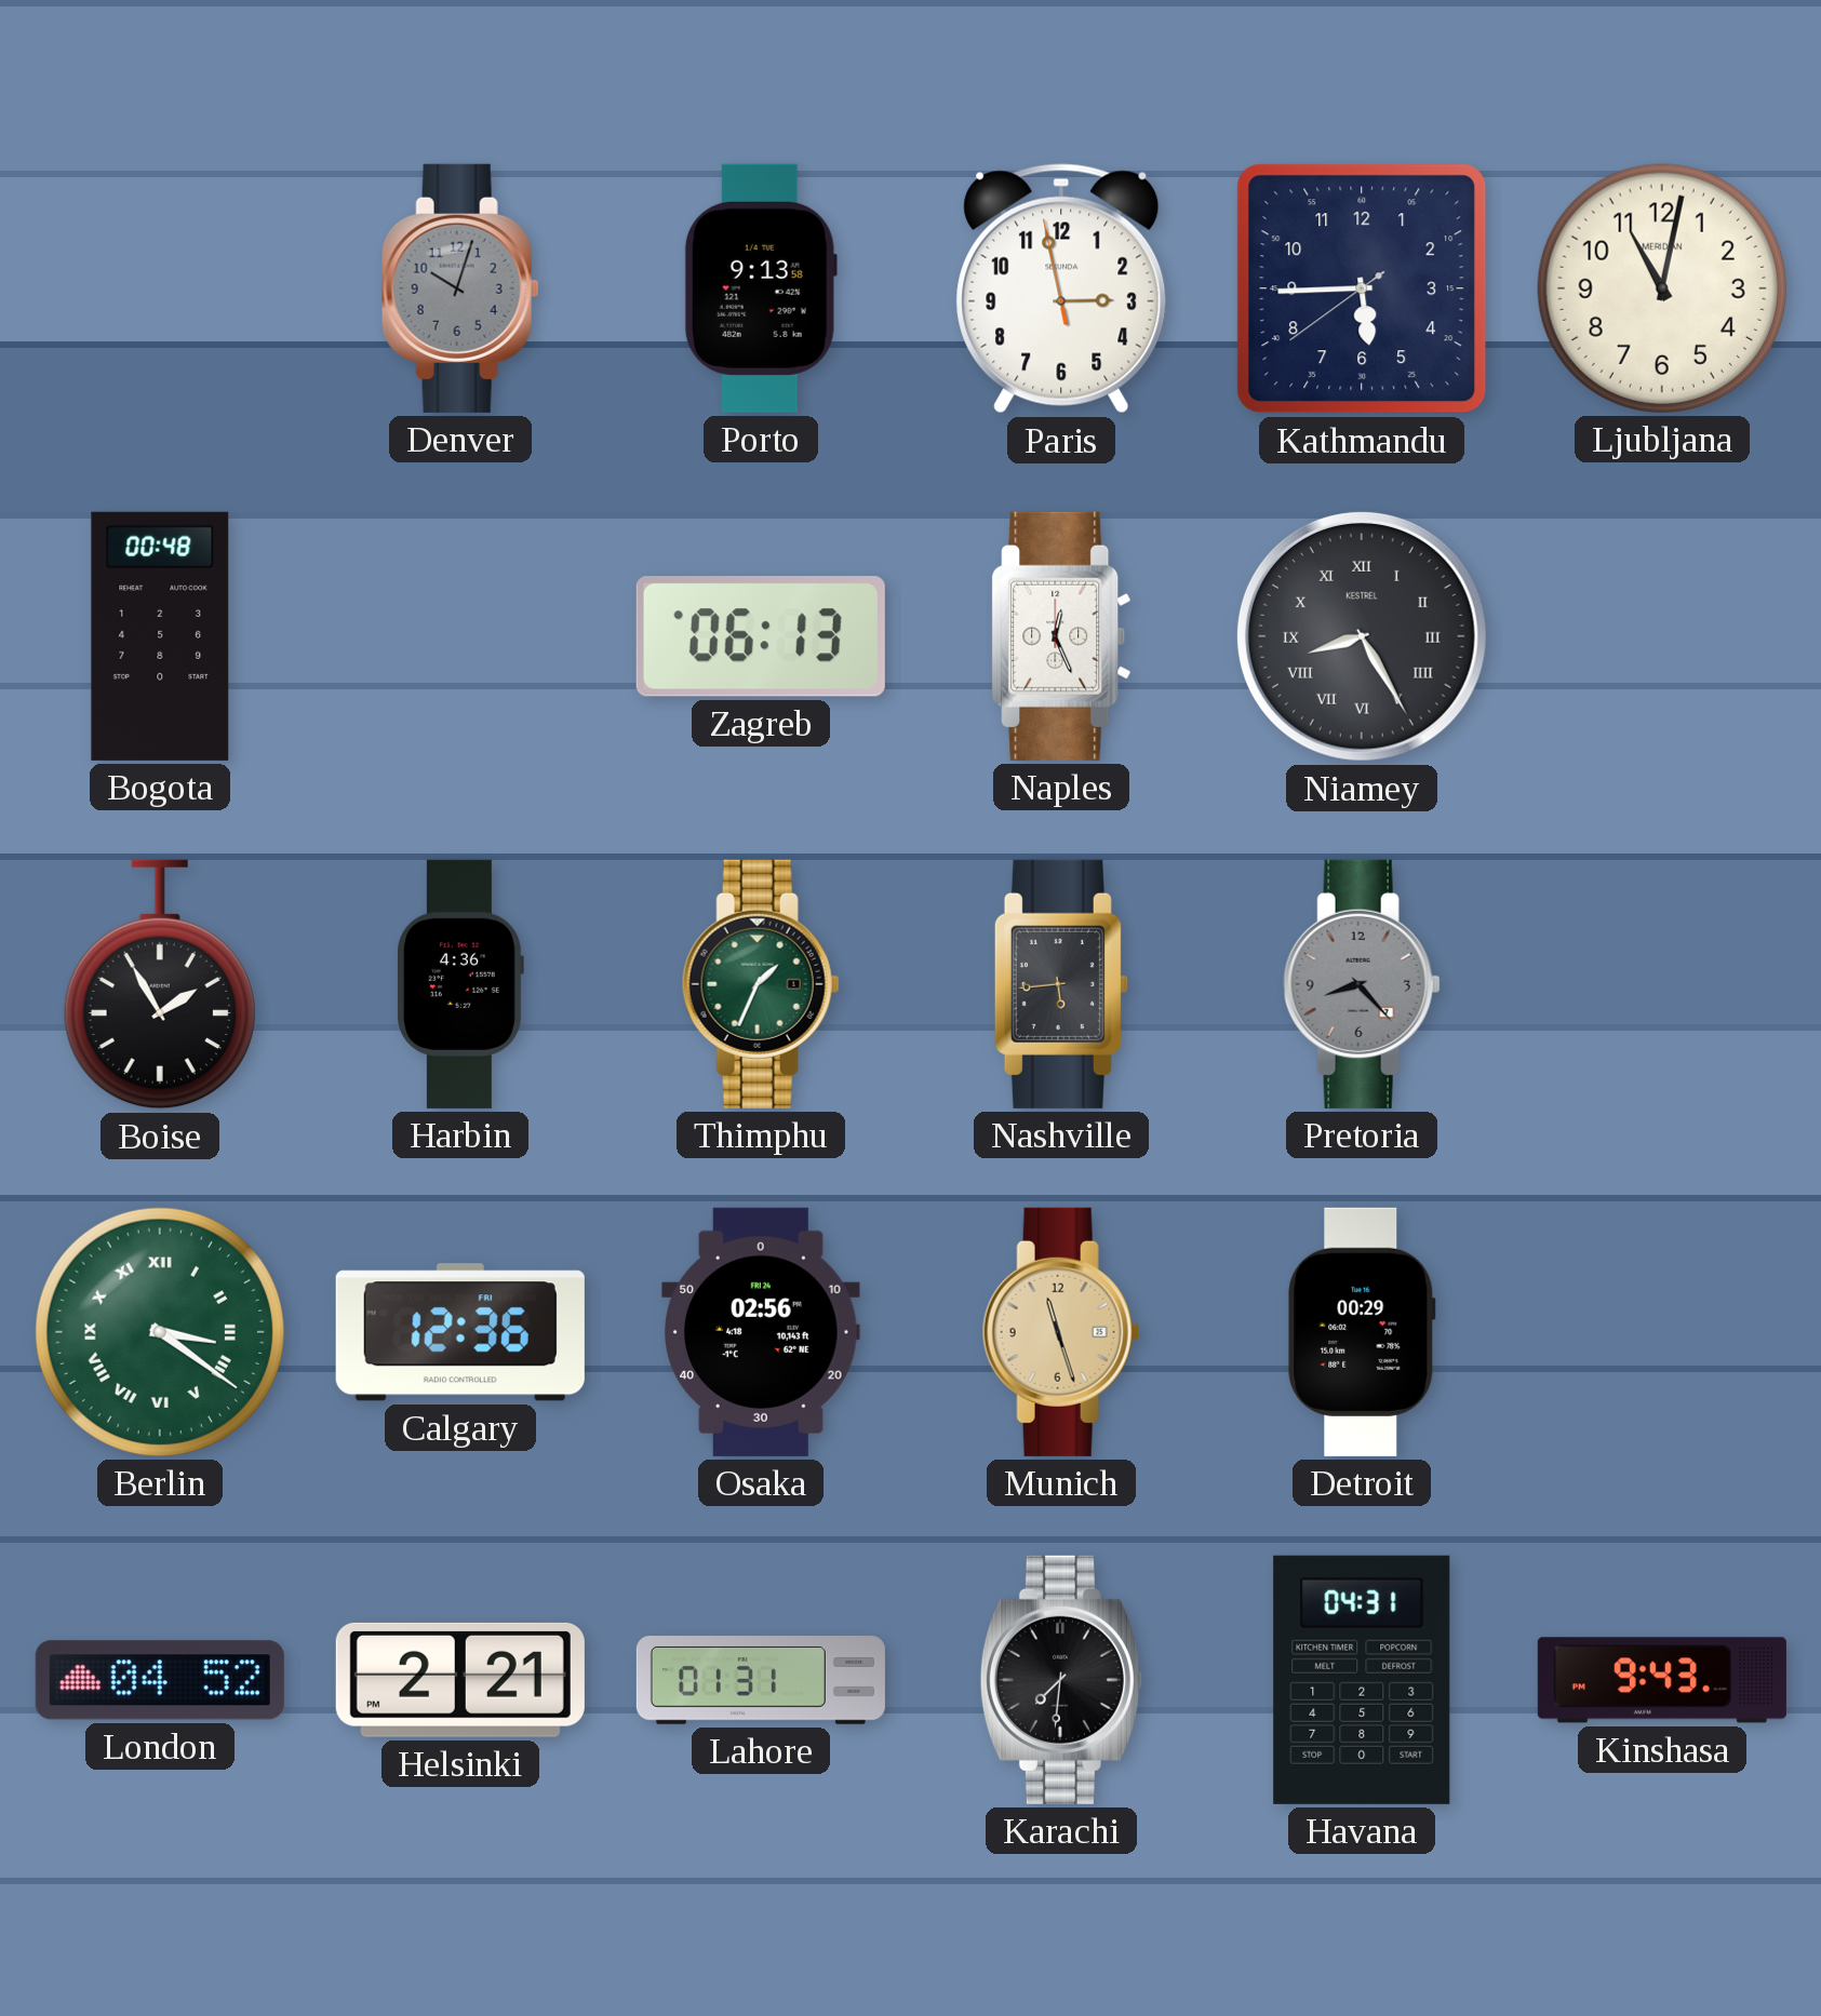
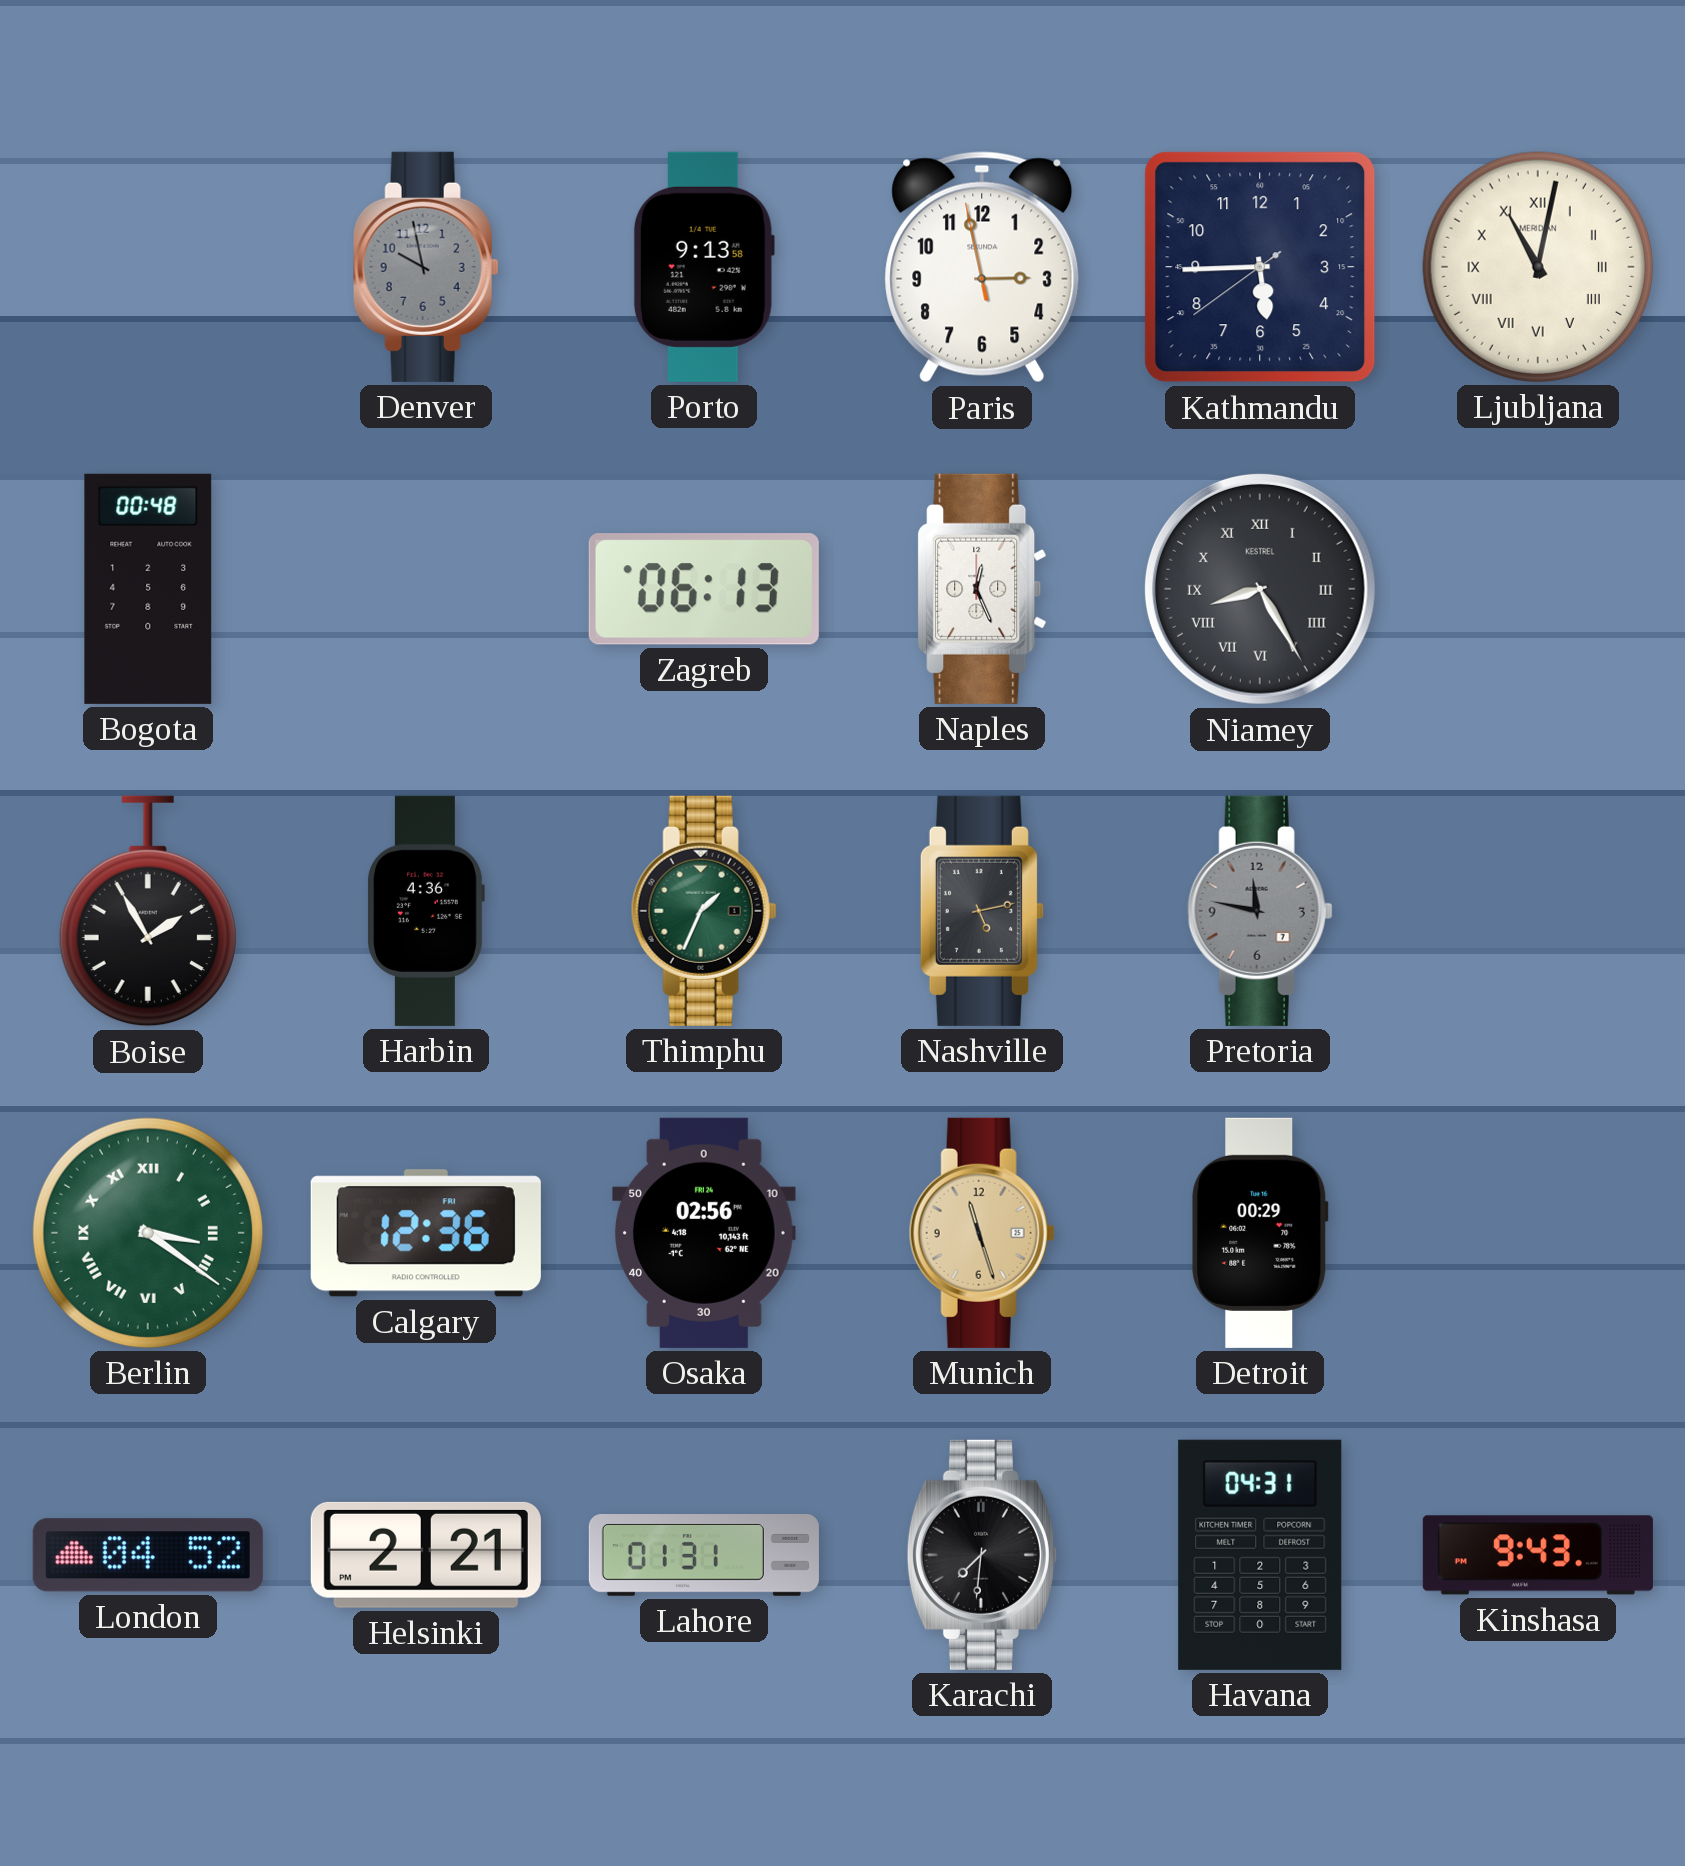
Denver: 10:03 -> 9:58 (426, 267)
Ljubljana numerals: Arabic -> Roman (1538, 267)
Nashville: 5:44 -> 5:13 (982, 911)
Pretoria: 8:23 -> 11:47 (1260, 911)
